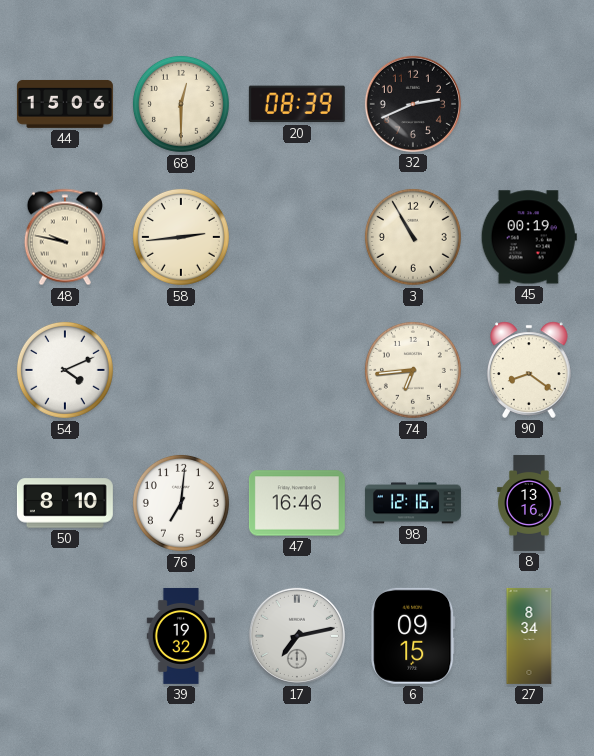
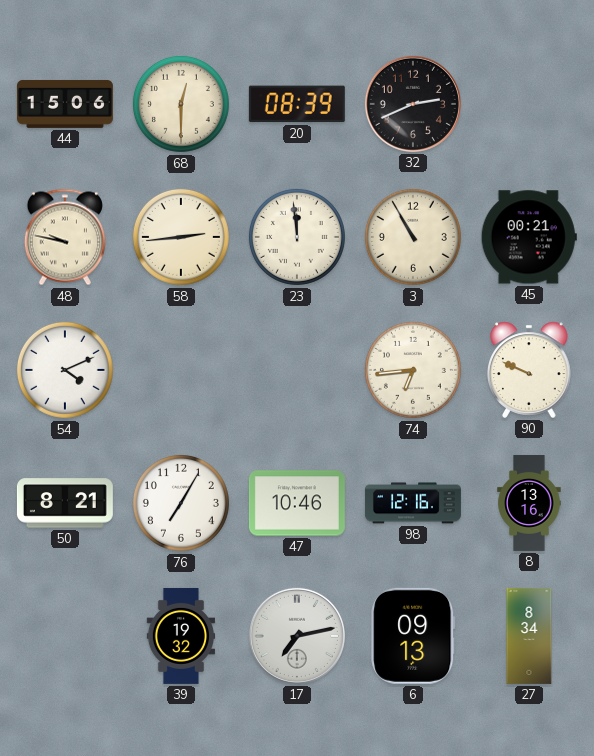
23: none -> 11:59 (297, 237)
45: 00:19 -> 00:21 (529, 237)
90: 8:21 -> 9:49 (530, 370)
50: 8:10 -> 8:21 (65, 503)
76: 7:01 -> 7:05 (181, 503)
47: 16:46 -> 10:46 (297, 503)
6: 09:15 -> 09:13 (413, 636)
